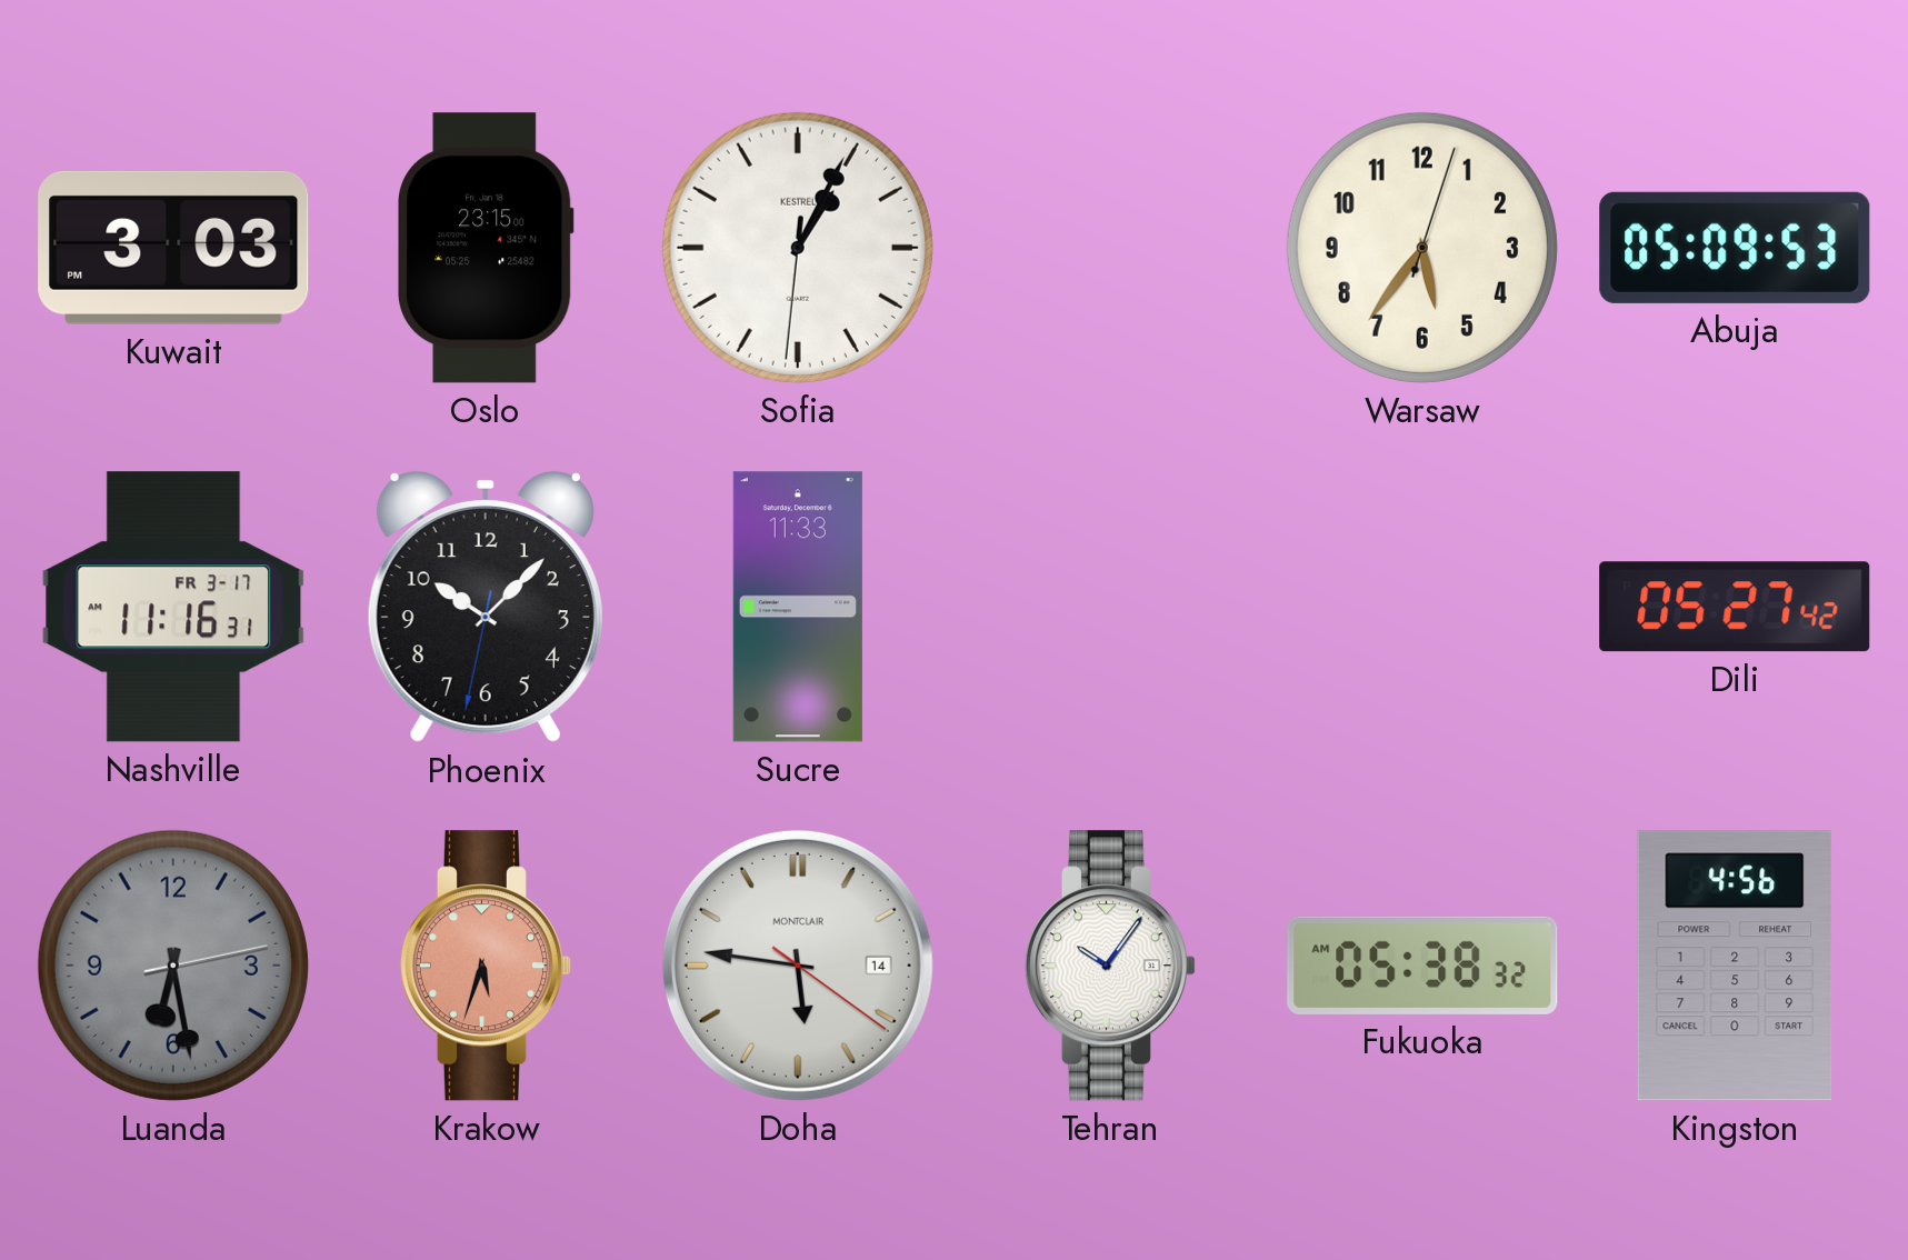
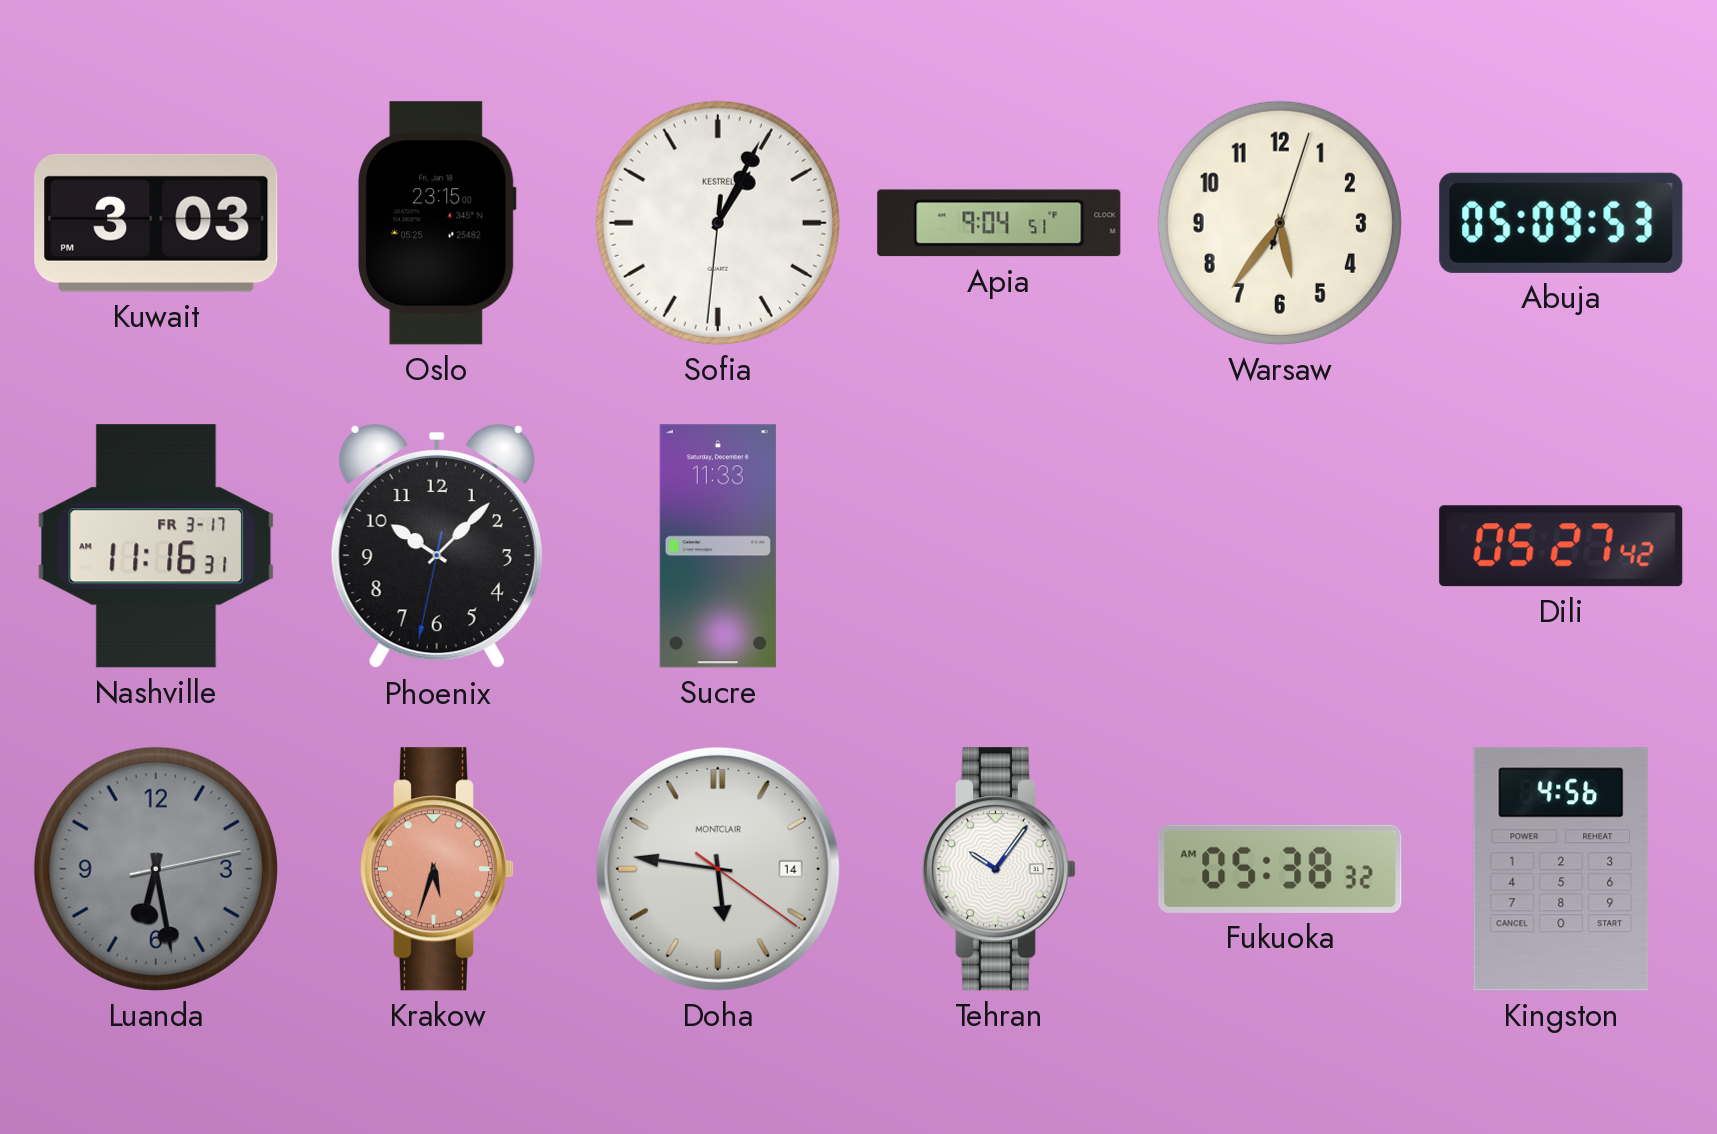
Apia: none -> 9:04 (999, 223)
